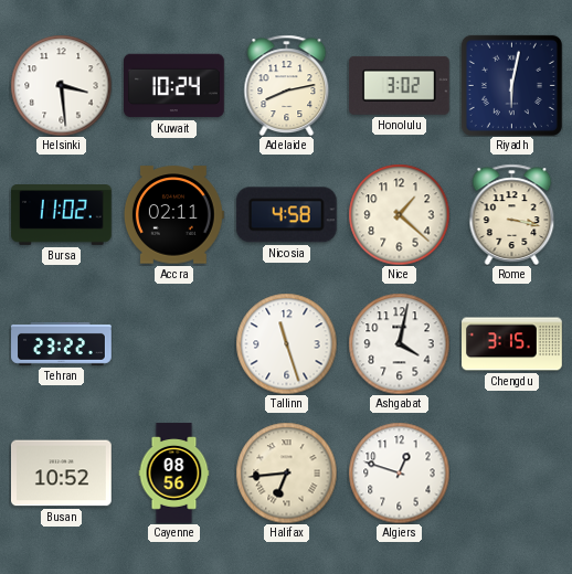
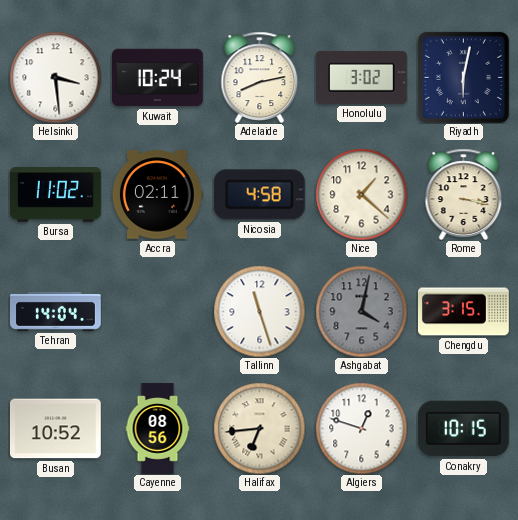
Tehran: 23:22 -> 14:04 (56, 311)
Ashgabat dial: white -> grey (361, 311)
Conakry: none -> 10:15 (463, 429)
